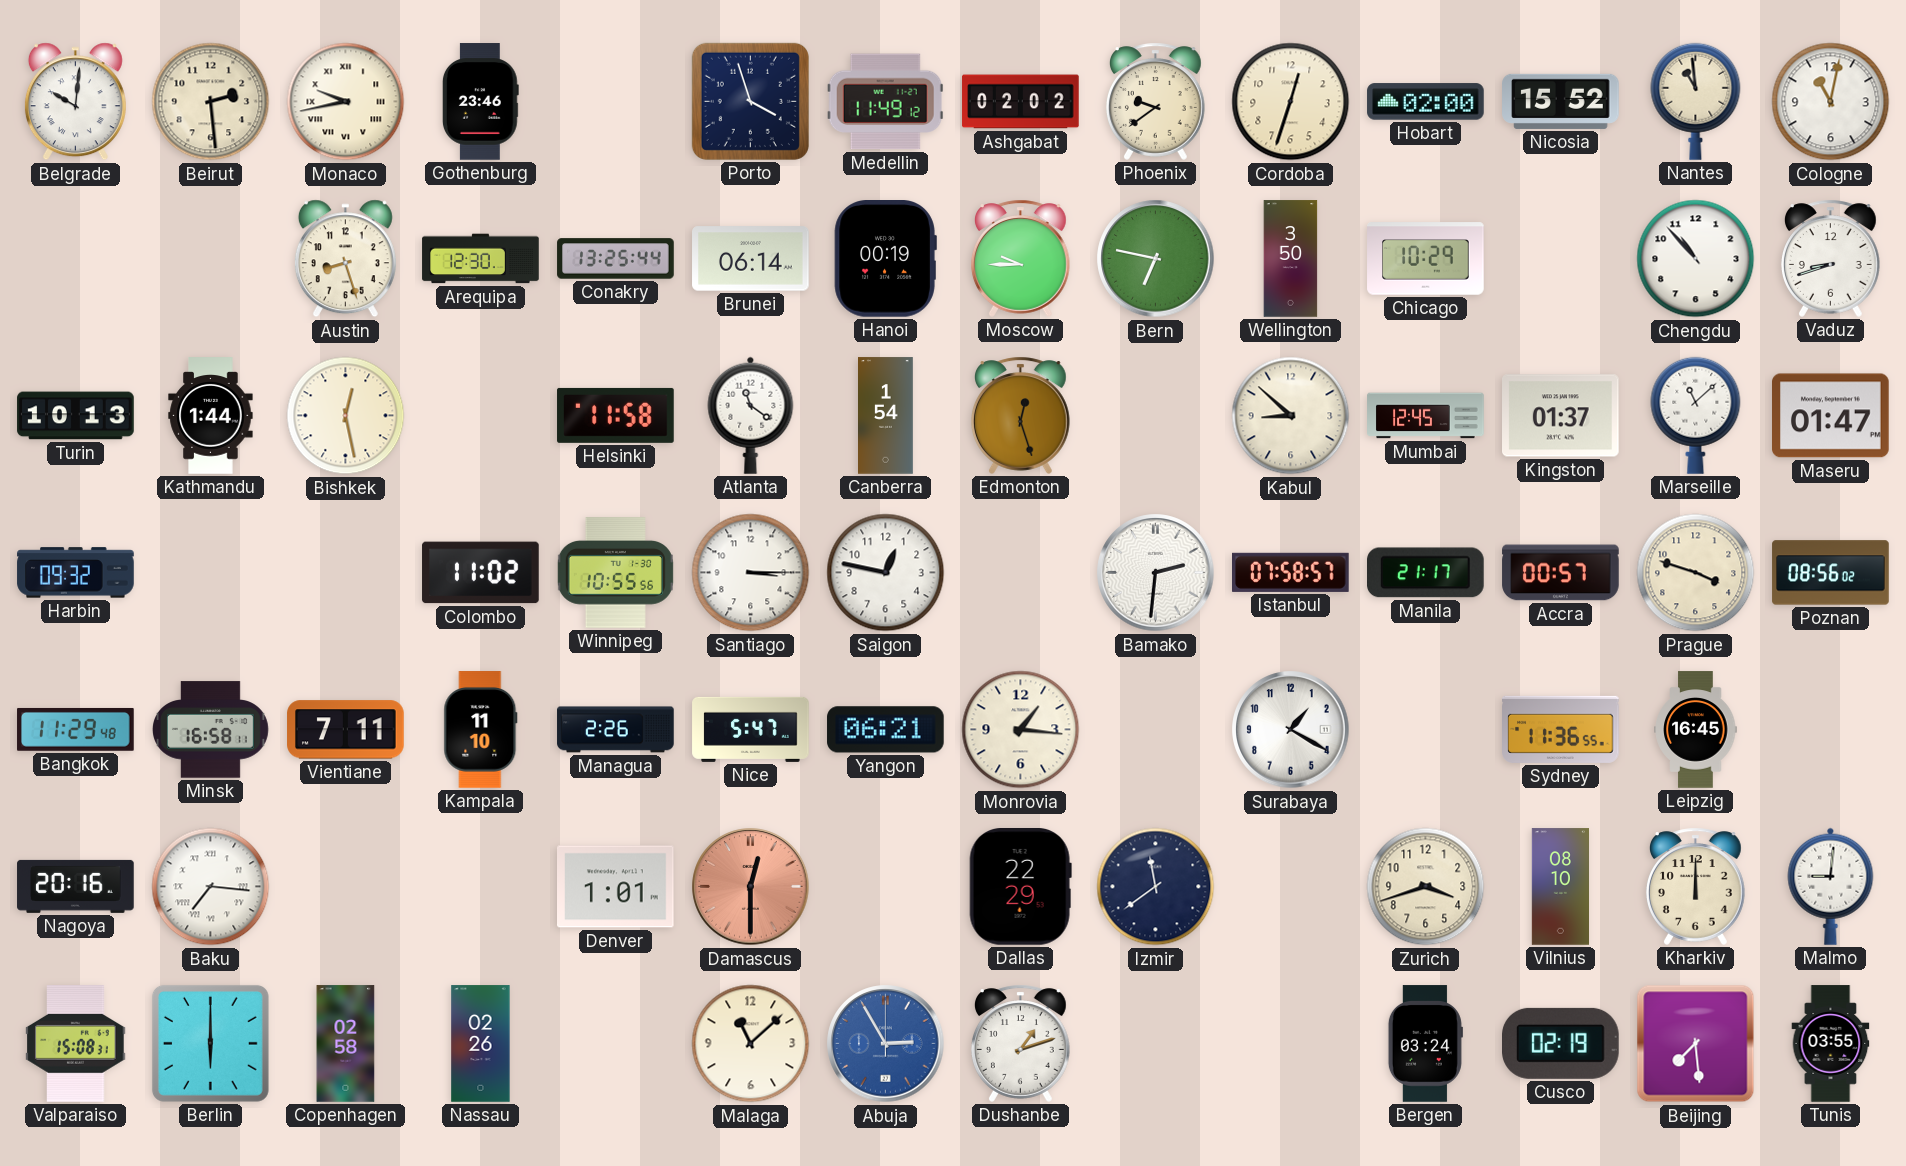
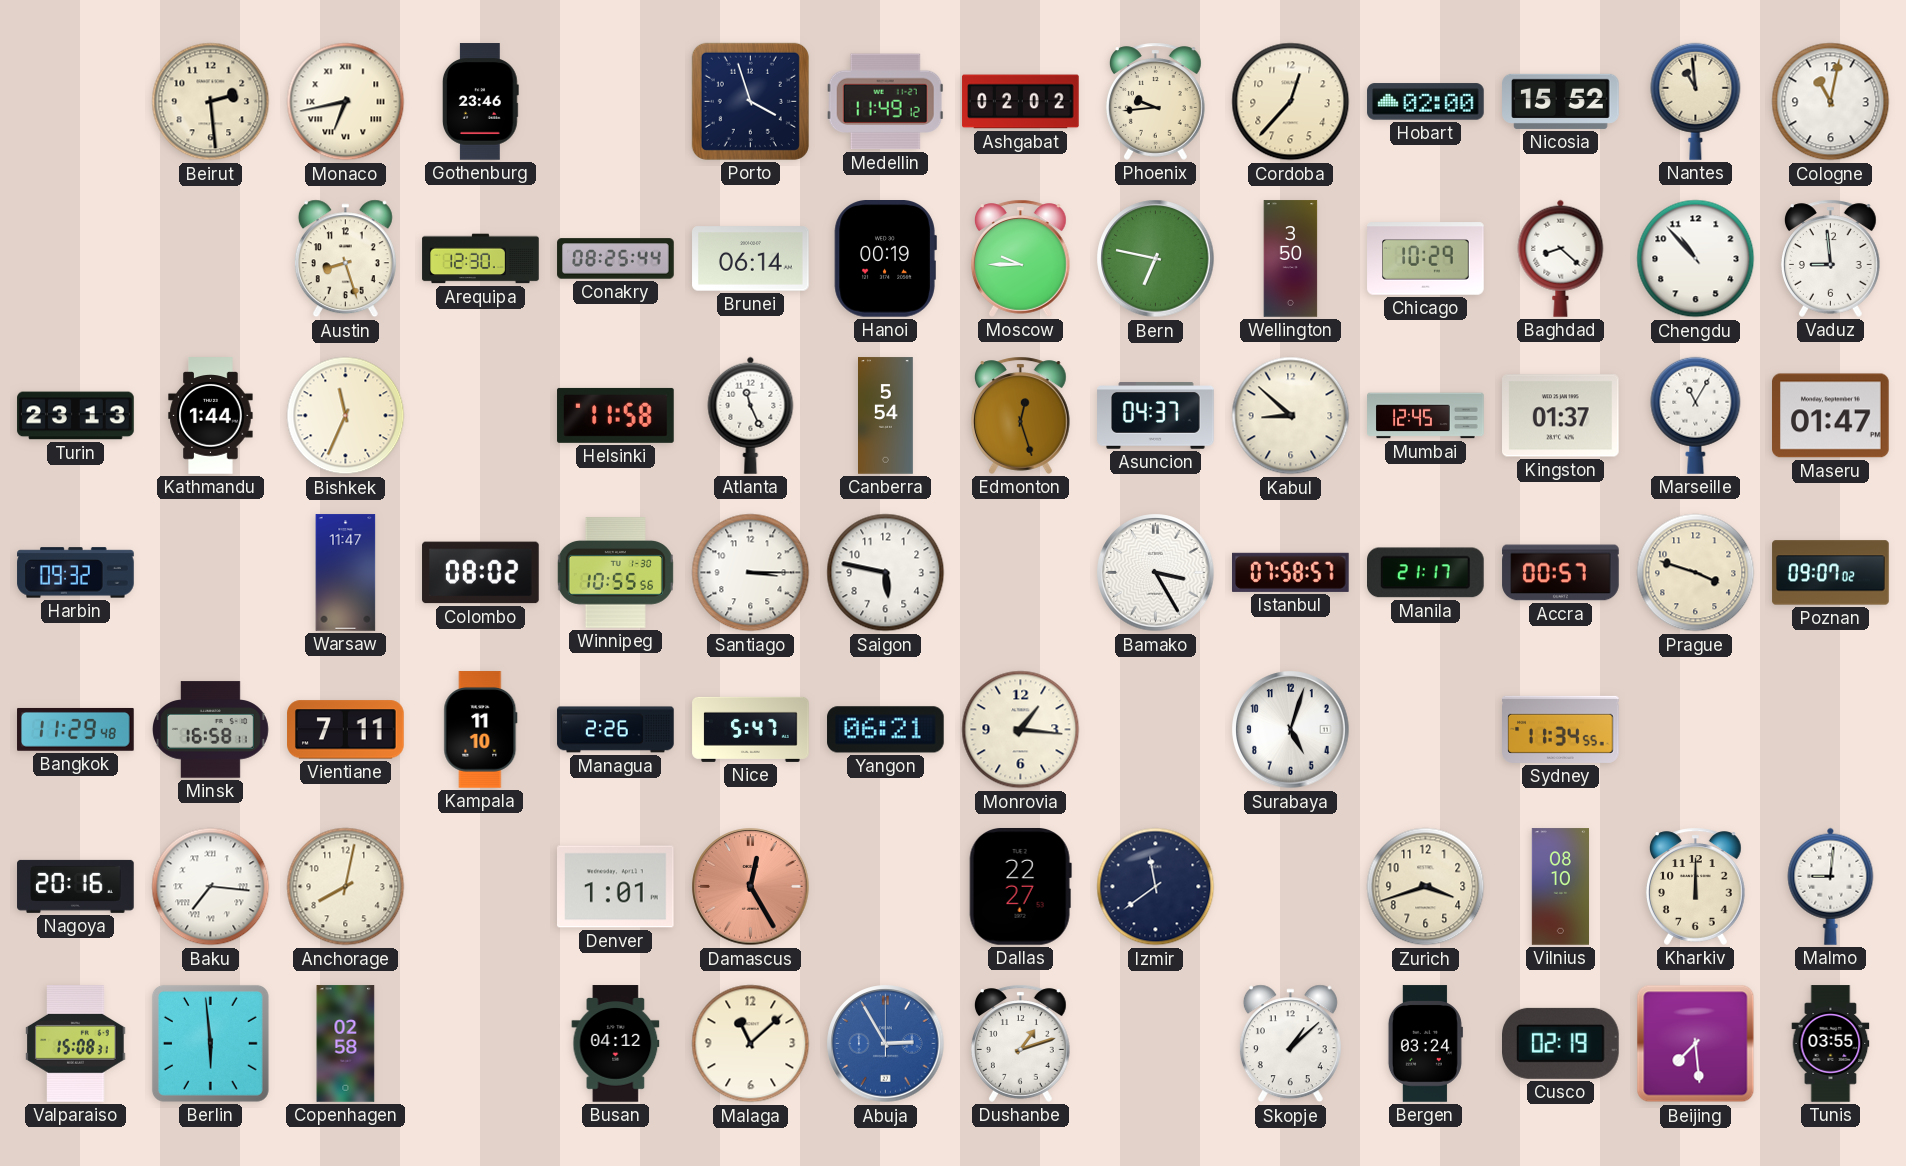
Belgrade: 10:01 -> none (75, 102)
Monaco: 9:43 -> 6:43 (346, 102)
Phoenix: 9:39 -> 9:44 (1156, 101)
Cordoba: 12:33 -> 12:37 (1291, 102)
Conakry: 13:25 -> 08:25 (616, 259)
Baghdad: none -> 8:22 (1561, 258)
Vaduz: 8:42 -> 8:59 (1831, 258)
Turin: 10:13 -> 23:13 (76, 416)
Bishkek: 12:28 -> 11:34 (346, 416)
Atlanta: 11:21 -> 11:26 (751, 415)
Canberra: 1:54 -> 5:54 (886, 416)
Asuncion: none -> 04:37 (1156, 416)
Marseille: 11:08 -> 11:05 (1696, 415)
Warsaw: none -> 11:47 (346, 573)
Colombo: 11:02 -> 08:02 (481, 573)
Saigon: 12:47 -> 5:47 (886, 573)
Bamako: 2:31 -> 3:25 (1156, 573)
Poznan: 08:56 -> 09:07 (1831, 573)
Surabaya: 1:20 -> 5:03 (1291, 730)
Sydney: 11:36 -> 11:34 (1561, 729)
Leipzig: 16:45 -> none (1696, 730)
Anchorage: none -> 8:02 (346, 887)
Damascus: 12:30 -> 12:25 (751, 887)
Dallas: 22:29 -> 22:27 (1020, 887)
Berlin: 6:00 -> 5:59 (210, 1043)
Nassau: 02:26 -> none (481, 1044)
Busan: none -> 04:12 (616, 1044)
Skopje: none -> 1:08 (1290, 1044)
